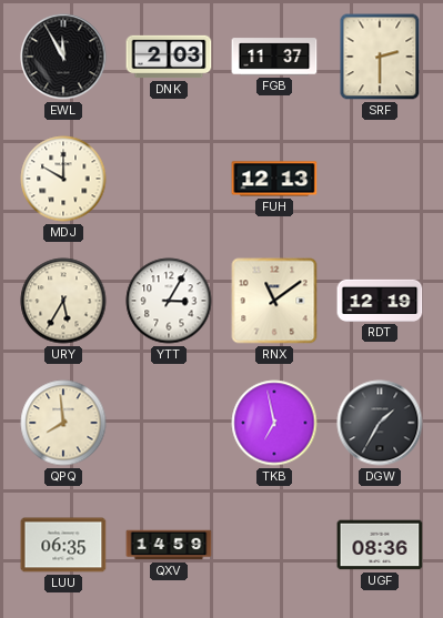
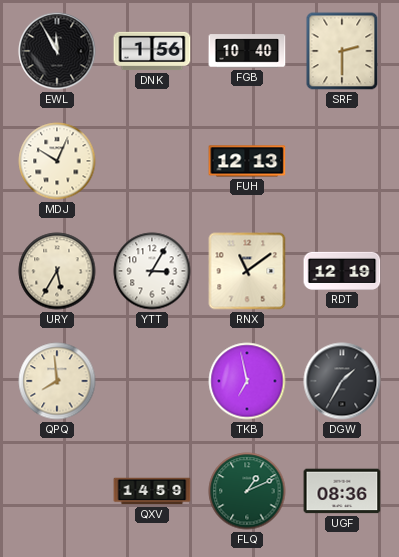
DNK: 2:03 -> 1:56 (152, 51)
FGB: 11:37 -> 10:40 (247, 51)
MDJ: 10:00 -> 10:04 (57, 161)
LUU: 06:35 -> none (63, 545)
FLQ: none -> 1:11 (247, 491)
